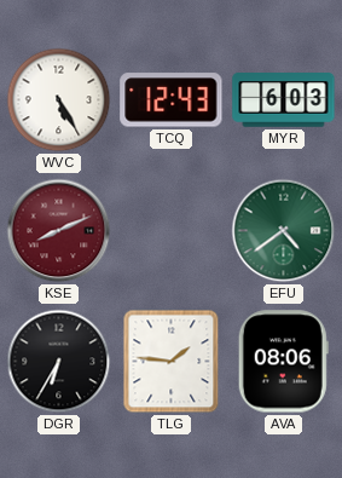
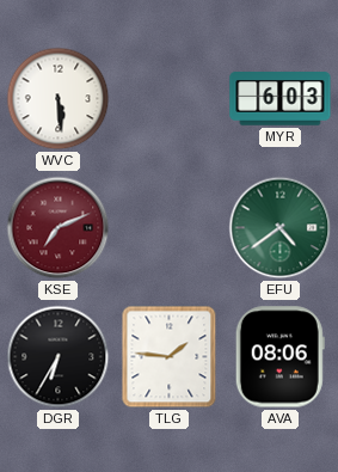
WVC: 5:25 -> 5:29 (59, 99)
TCQ: 12:43 -> none (172, 100)
KSE: 8:11 -> 7:11 (59, 228)
